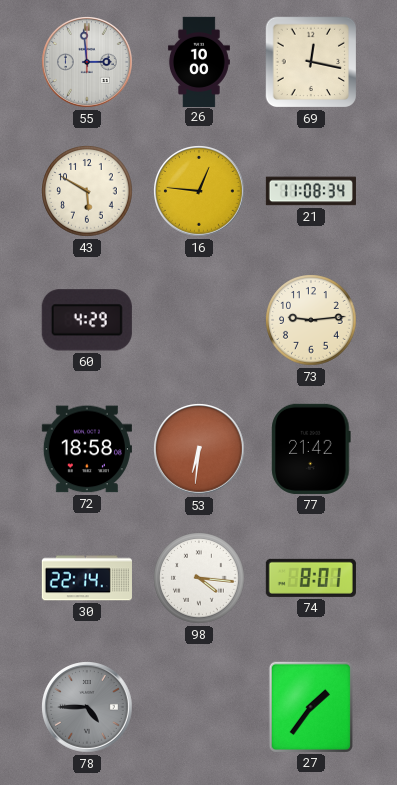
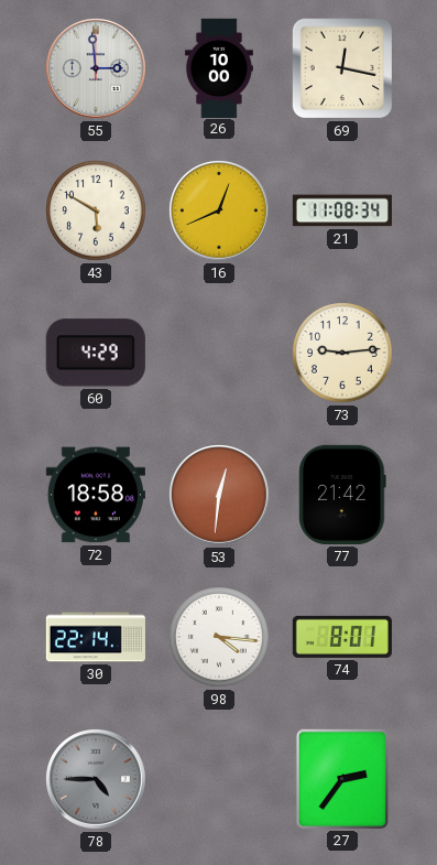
16: 12:46 -> 12:41 (220, 212)
53: 6:31 -> 12:31 (220, 496)
27: 1:36 -> 2:36 (342, 779)
